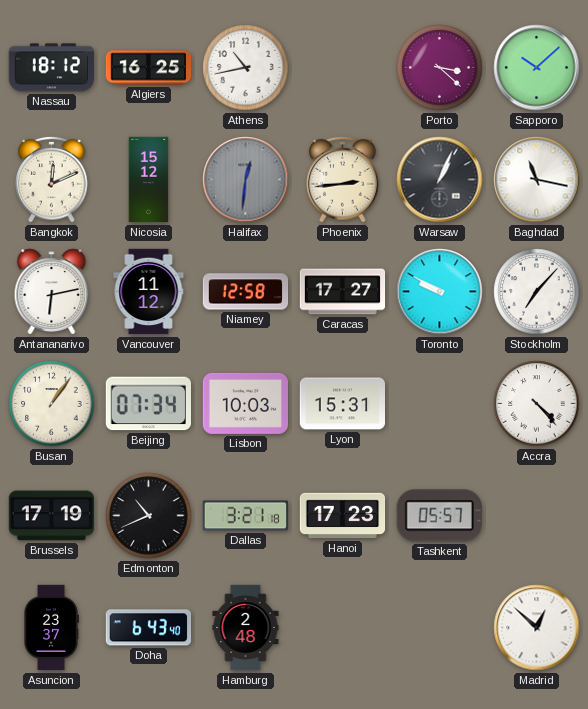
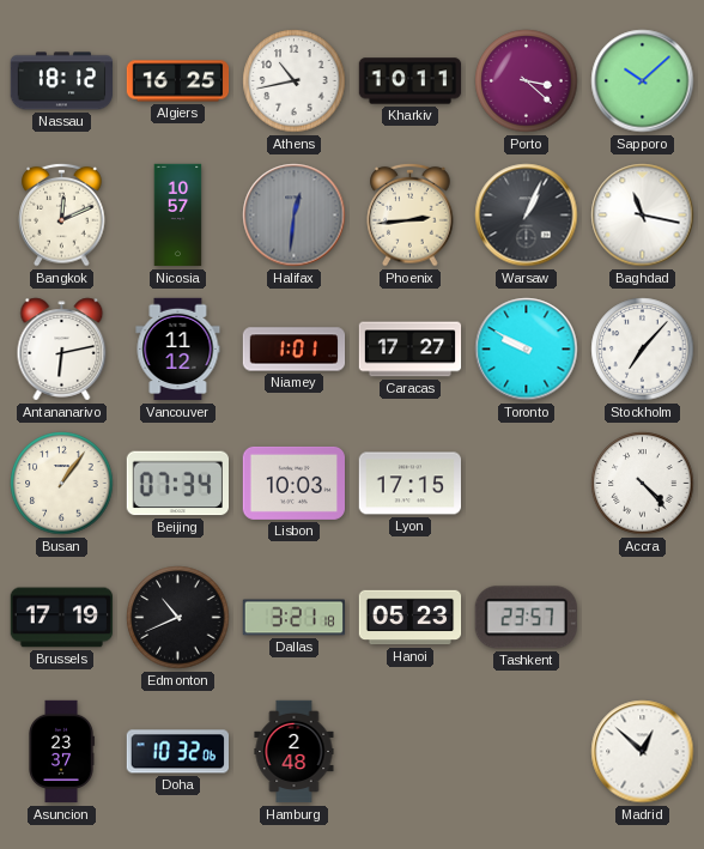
Kharkiv: none -> 10:11 (411, 81)
Nicosia: 15:12 -> 10:57 (178, 216)
Niamey: 12:58 -> 1:01 (295, 350)
Lyon: 15:31 -> 17:15 (411, 484)
Hanoi: 17:23 -> 05:23 (411, 618)
Tashkent: 05:57 -> 23:57 (526, 618)
Doha: 6:43 -> 10:32 (177, 752)
